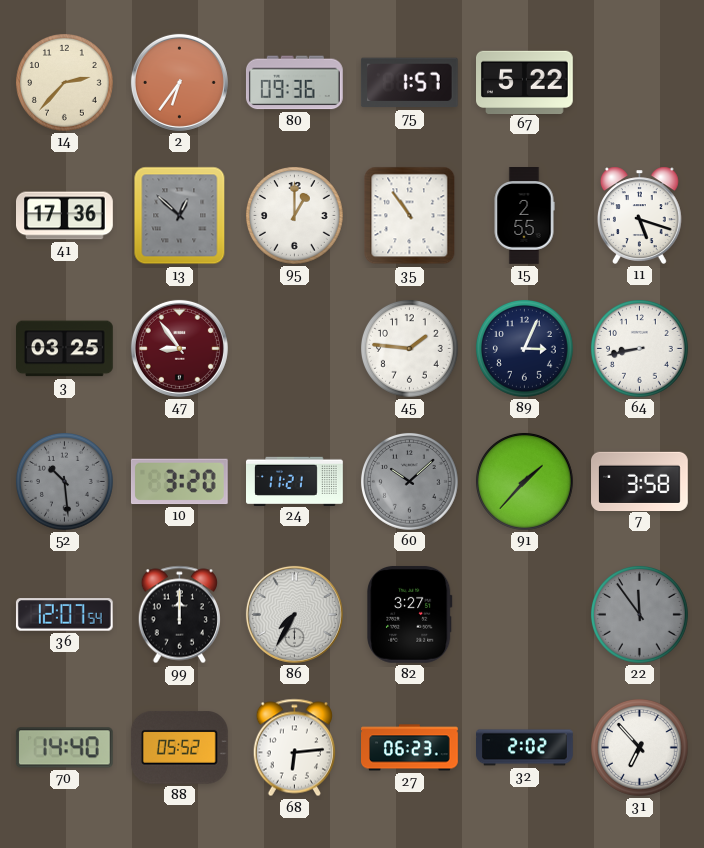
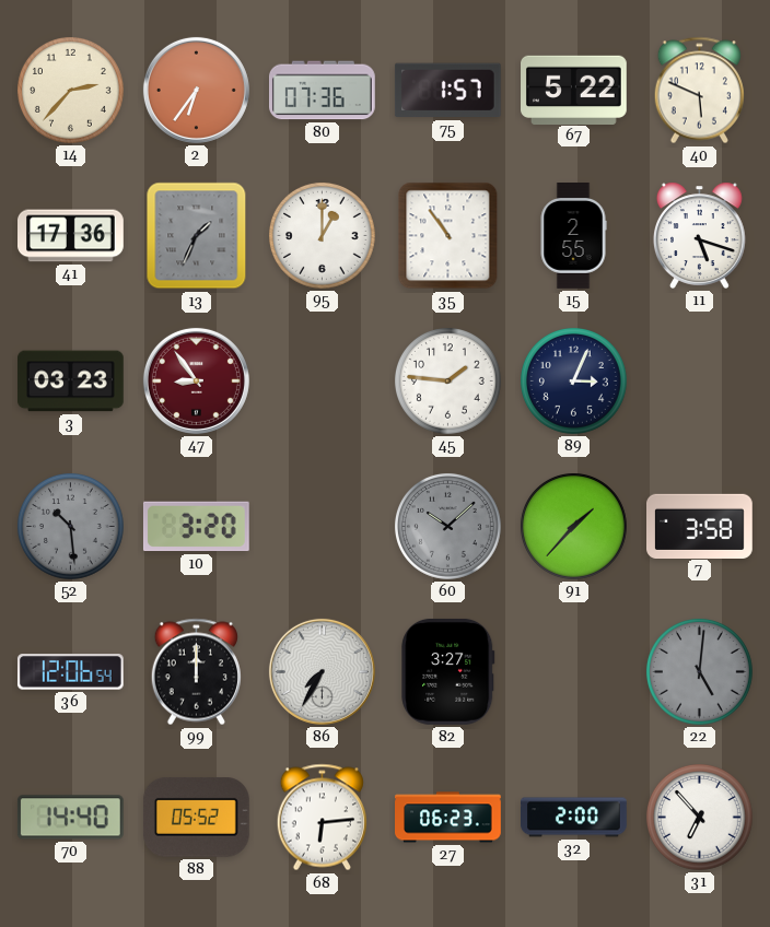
80: 09:36 -> 07:36 (323, 91)
40: none -> 5:49 (699, 91)
13: 12:52 -> 1:34 (197, 236)
3: 03:25 -> 03:23 (71, 382)
64: 8:43 -> none (640, 349)
24: 11:21 -> none (295, 481)
36: 12:07 -> 12:06 (70, 672)
22: 11:54 -> 5:01 (700, 672)
32: 2:02 -> 2:00 (574, 818)
